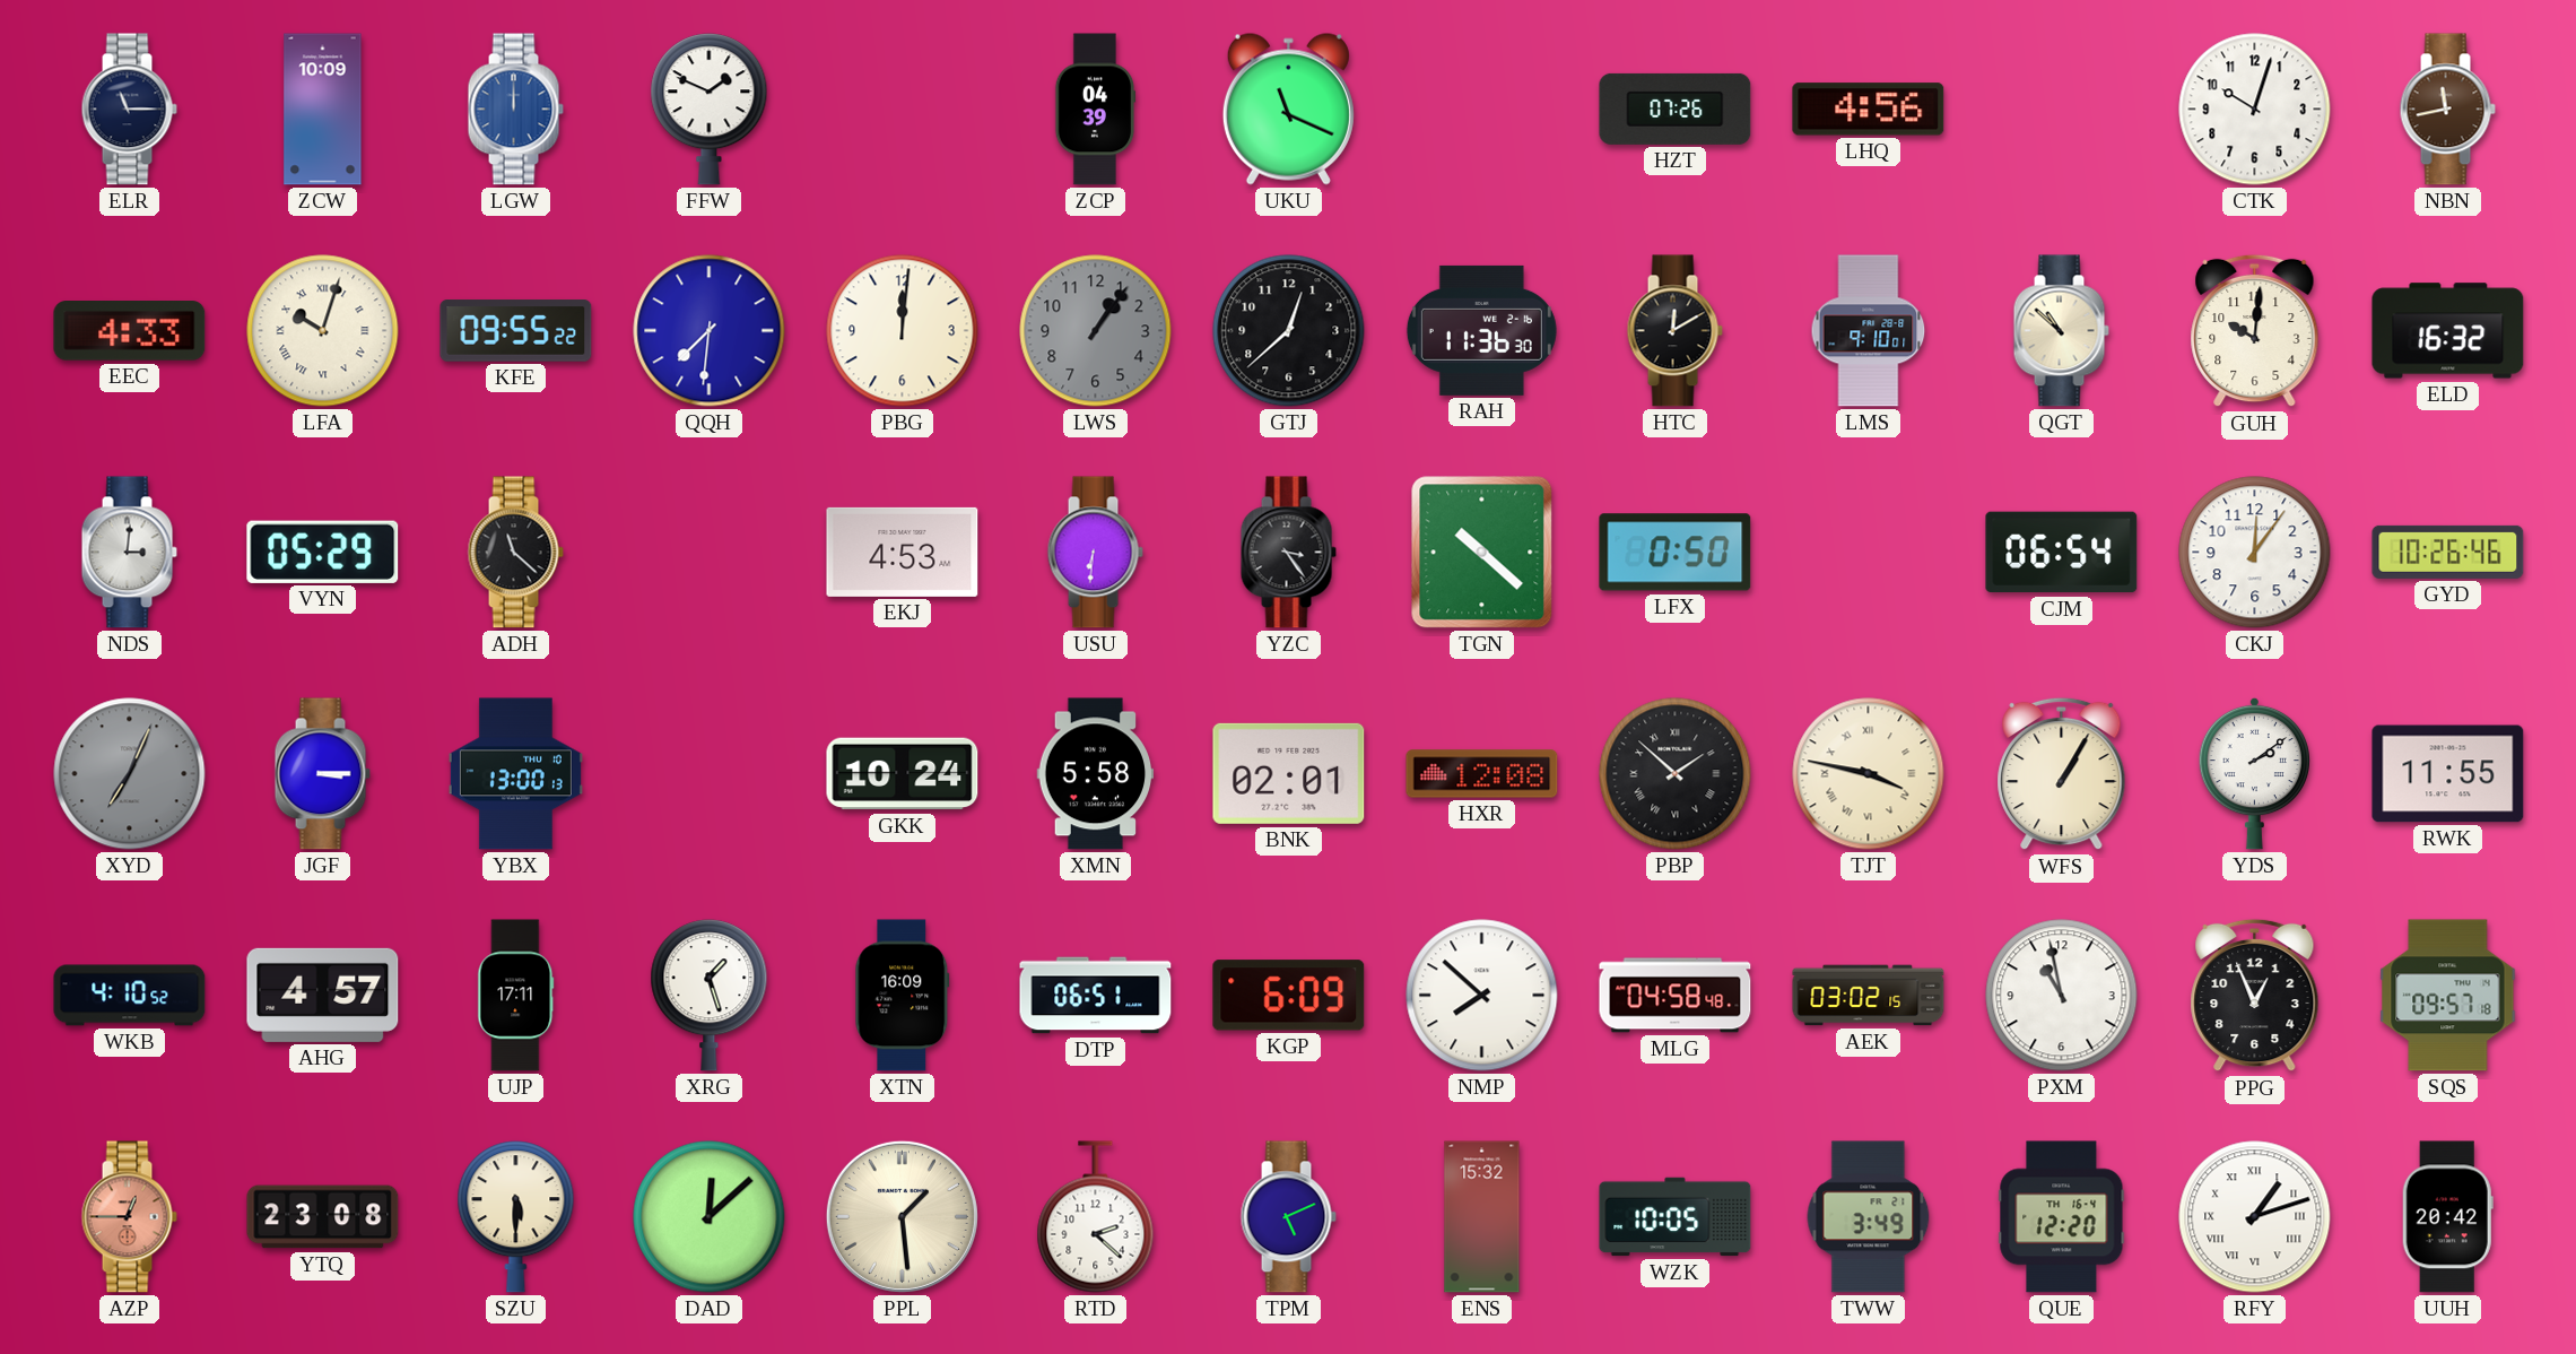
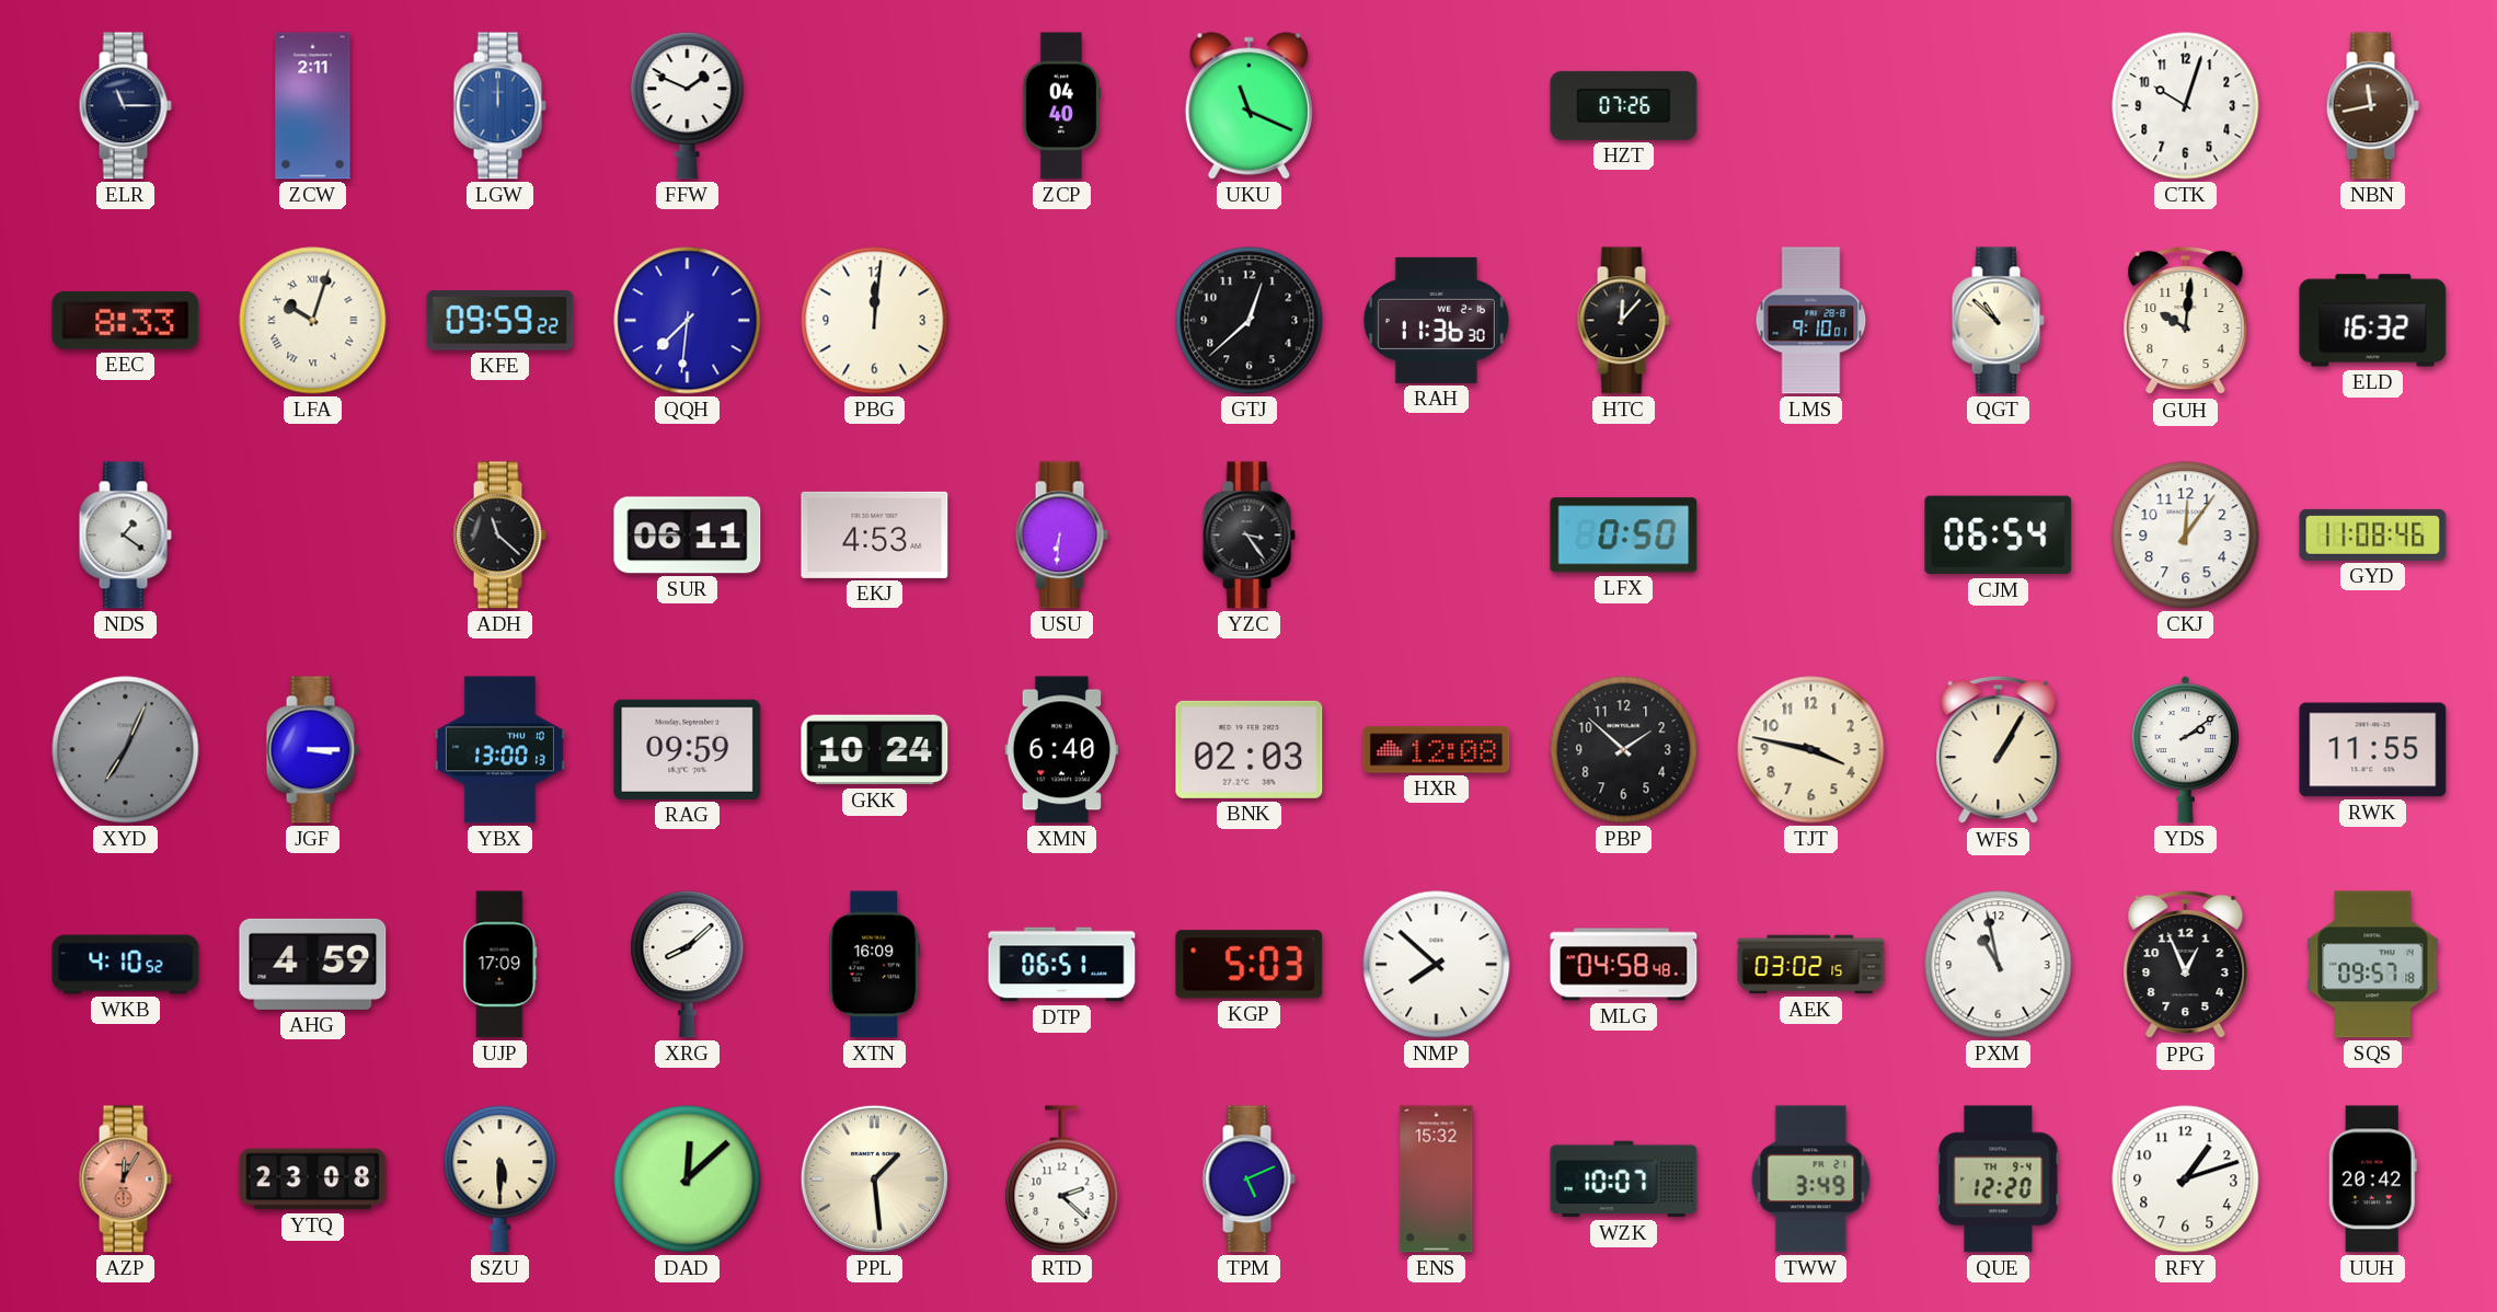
ZCW: 10:09 -> 2:11 (313, 106)
ZCP: 04:39 -> 04:40 (1061, 106)
LHQ: 4:56 -> none (1869, 110)
EEC: 4:33 -> 8:33 (126, 321)
KFE: 09:55 -> 09:59 (500, 321)
LWS: 1:06 -> none (1096, 331)
HTC: 12:10 -> 12:07 (1623, 321)
NDS: 3:01 -> 1:21 (125, 536)
VYN: 05:29 -> none (323, 552)
SUR: none -> 06:11 (688, 536)
TGN: 10:22 -> none (1482, 553)
GYD: 10:26 -> 11:08 (2373, 534)
RAG: none -> 09:59 (688, 749)
XMN: 5:58 -> 6:40 (1062, 750)
BNK: 02:01 -> 02:03 (1250, 749)
PBP numerals: Roman -> Arabic (1624, 750)
TJT numerals: Roman -> Arabic (1811, 750)
AHG: 4:57 -> 4:59 (313, 964)
UJP: 17:11 -> 17:09 (500, 965)
XRG: 1:27 -> 8:08 (688, 965)
KGP: 6:09 -> 5:03 (1250, 965)
AZP: 12:45 -> 12:05 (125, 1179)
WZK: 10:05 -> 10:07 (1624, 1179)
QUE date: TH 16-4 -> TH 9-4 (1999, 1179)
RFY numerals: Roman -> Arabic (2186, 1179)
